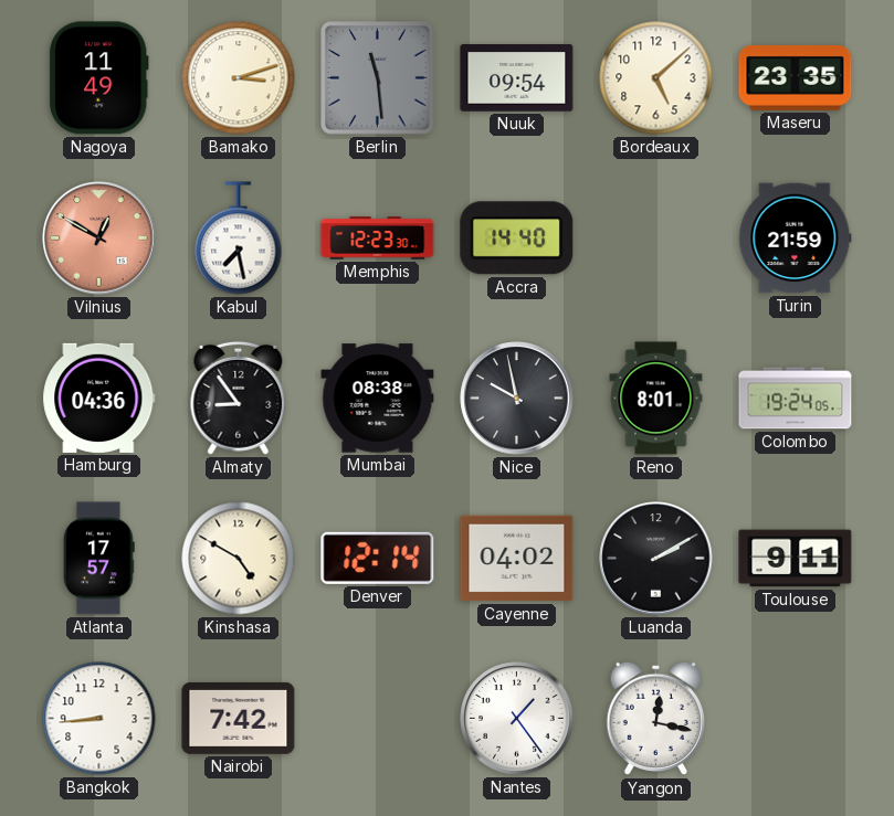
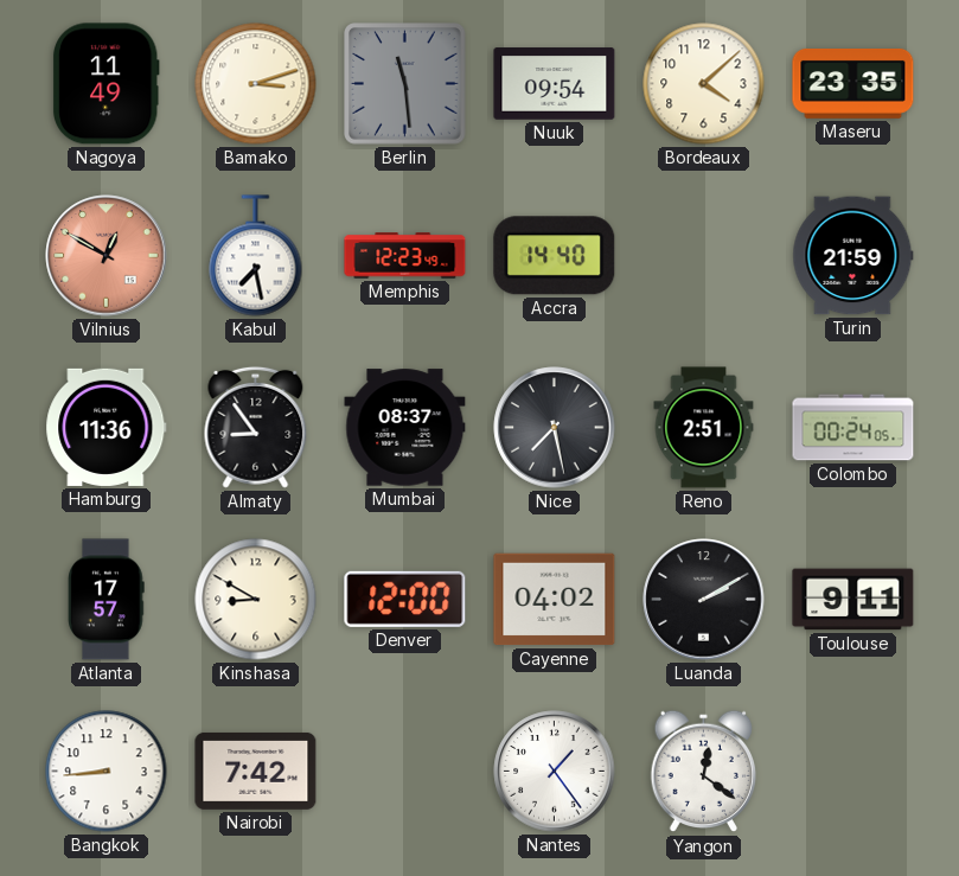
Bordeaux: 5:08 -> 4:08 (704, 84)
Memphis: 12:23:30 -> 12:23:49 (405, 256)
Hamburg: 04:36 -> 11:36 (107, 427)
Mumbai: 08:38 -> 08:37 (405, 428)
Nice: 9:58 -> 7:28 (555, 428)
Reno: 8:01 -> 2:51 (704, 428)
Colombo: 19:24 -> 00:24 (853, 428)
Kinshasa: 4:50 -> 8:50 (256, 600)
Denver: 12:14 -> 12:00 (405, 599)
Yangon: 12:17 -> 12:21 (704, 772)
